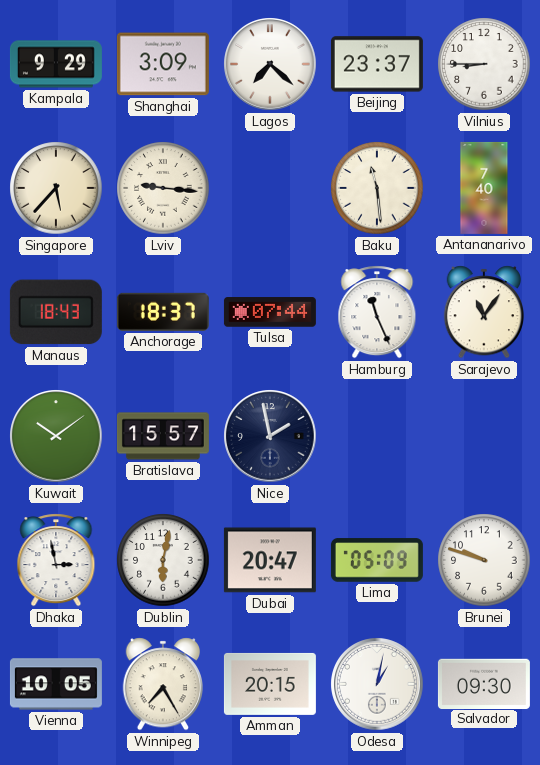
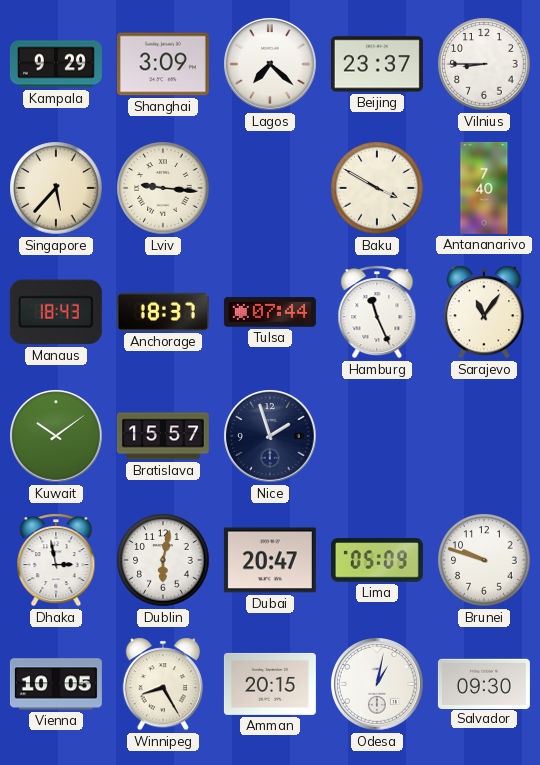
Baku: 11:29 -> 3:50 (377, 188)
Nice: 1:58 -> 1:57 (270, 436)
Winnipeg: 7:25 -> 8:25 (163, 684)
